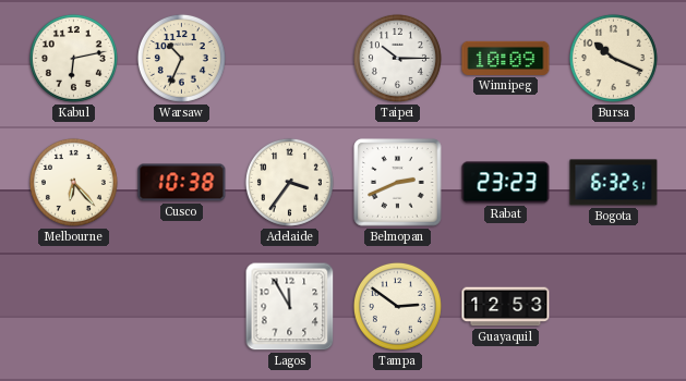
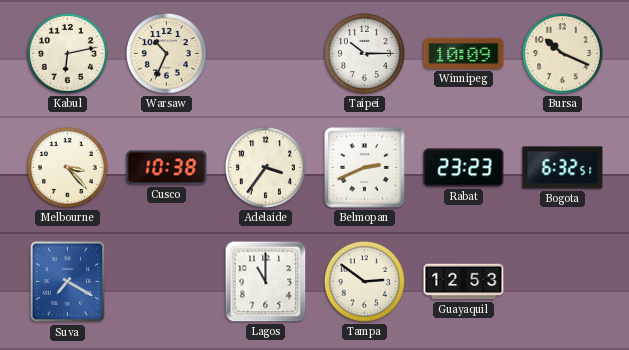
Melbourne: 6:23 -> 3:23 (67, 167)
Suva: none -> 7:20 (68, 282)
Lagos: 11:55 -> 11:00 (266, 282)
